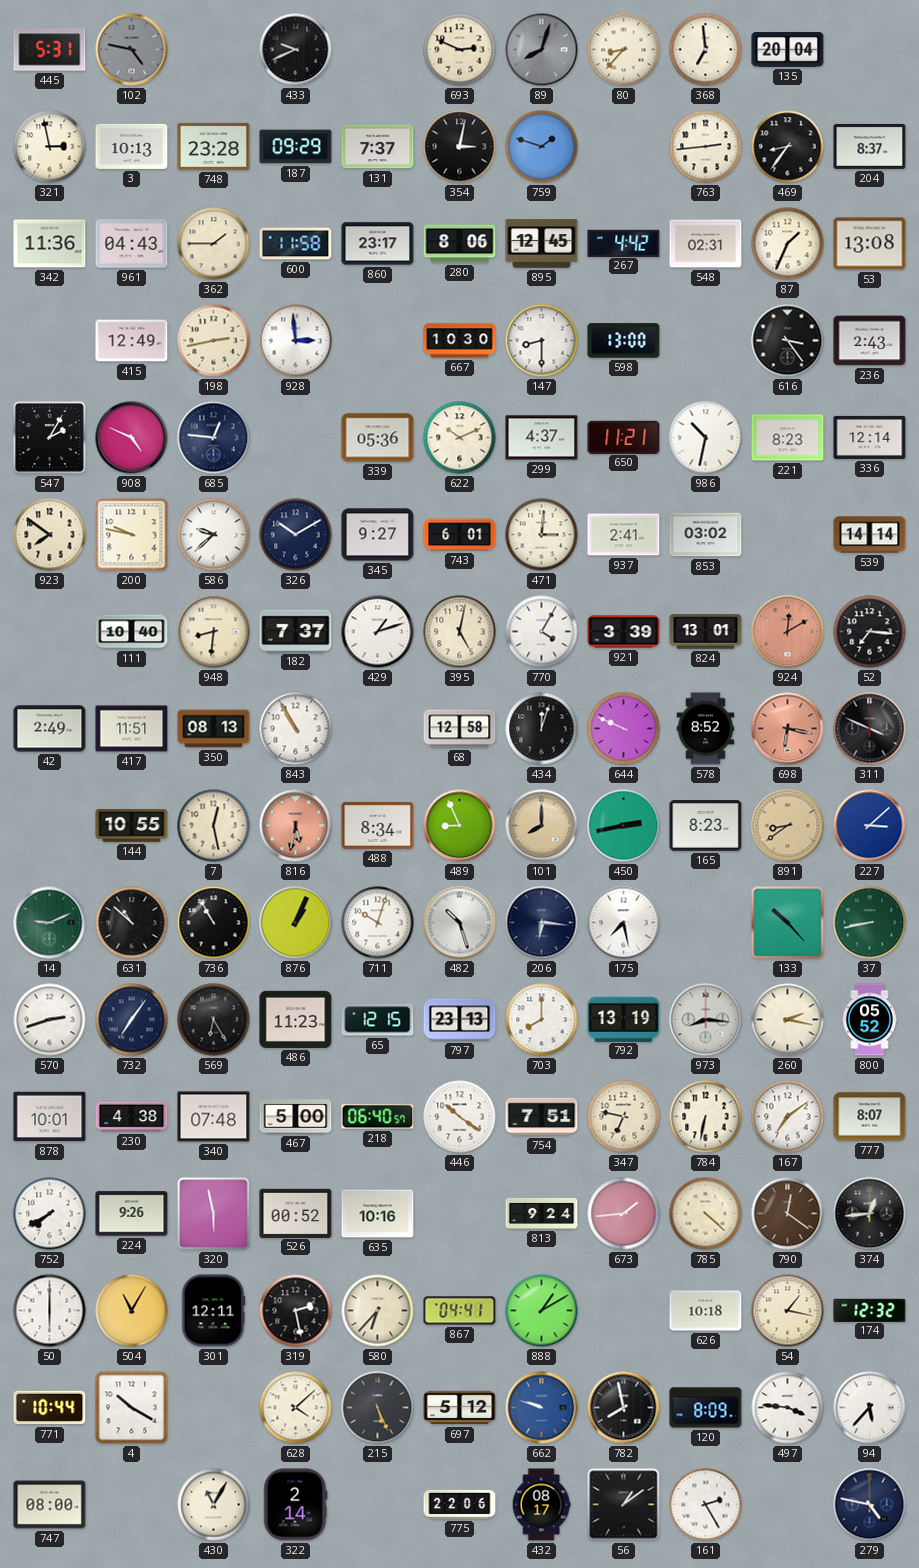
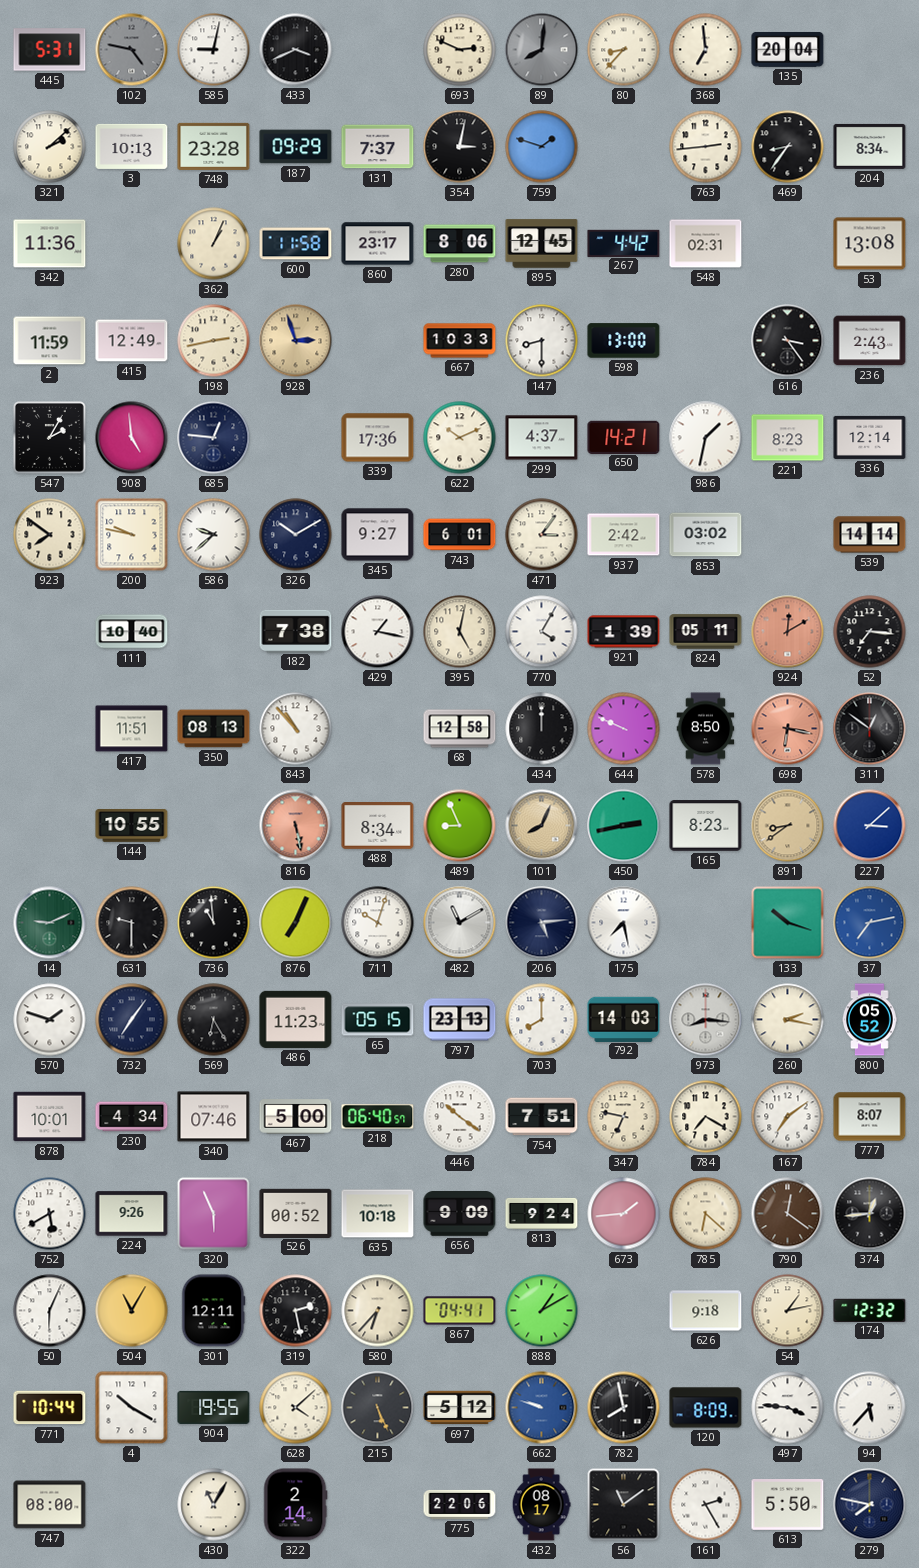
585: none -> 9:02 (214, 50)
433: 9:41 -> 3:41 (296, 50)
89: 8:03 -> 8:01 (542, 50)
321: 2:58 -> 2:08 (50, 147)
204: 8:37 -> 8:34 (870, 146)
961: 04:43 -> none (132, 244)
362: 1:45 -> 1:04 (214, 244)
87: 1:34 -> none (788, 244)
2: none -> 11:59 (50, 341)
928: 2:59 -> 2:57 (296, 341)
928 dial: white -> champagne (296, 341)
667: 10:30 -> 10:33 (460, 341)
908: 4:49 -> 4:59 (132, 438)
339: 05:36 -> 17:36 (378, 438)
650: 11:21 -> 14:21 (624, 437)
986: 10:32 -> 1:32 (706, 438)
471: 3:01 -> 3:06 (542, 535)
937: 2:41 -> 2:42 (624, 535)
948: 8:31 -> none (214, 632)
182: 7:37 -> 7:38 (296, 631)
429: 1:12 -> 1:17 (378, 632)
921: 3:39 -> 1:39 (624, 632)
824: 13:01 -> 05:11 (706, 632)
42: 2:49 -> none (50, 729)
843: 10:55 -> 10:53 (296, 729)
434: 12:03 -> 12:00 (542, 729)
578: 8:52 -> 8:50 (706, 729)
311: 3:49 -> 12:51 (870, 729)
7: 12:28 -> none (214, 826)
816: 5:32 -> 5:28 (296, 826)
101: 8:00 -> 8:04 (542, 826)
631: 10:52 -> 9:30 (132, 923)
736: 10:55 -> 10:59 (214, 923)
876: 1:04 -> 7:04 (296, 923)
482: 10:27 -> 11:10 (460, 923)
206: 6:16 -> 5:14 (542, 923)
133: 10:23 -> 10:18 (788, 923)
37: 8:43 -> 7:13 (870, 923)
37 dial: green -> blue (870, 923)
570: 2:42 -> 1:48 (50, 1020)
65: 12:15 -> 05:15 (378, 1020)
792: 13:19 -> 14:03 (624, 1019)
230: 4:38 -> 4:34 (132, 1117)
340: 07:48 -> 07:46 (214, 1117)
784: 6:32 -> 7:20 (706, 1117)
752: 7:40 -> 5:40 (50, 1214)
320: 5:58 -> 5:56 (214, 1214)
635: 10:16 -> 10:18 (378, 1214)
656: none -> 9:09 (460, 1214)
785: 4:22 -> 6:22 (706, 1214)
50: 6:00 -> 6:04 (50, 1311)
626: 10:18 -> 9:18 (706, 1311)
54: 1:17 -> 1:13 (788, 1311)
904: none -> 19:55 (214, 1407)
56: 1:09 -> 11:09 (624, 1505)
613: none -> 5:50 (788, 1505)
279: 4:47 -> 7:47 (870, 1505)
